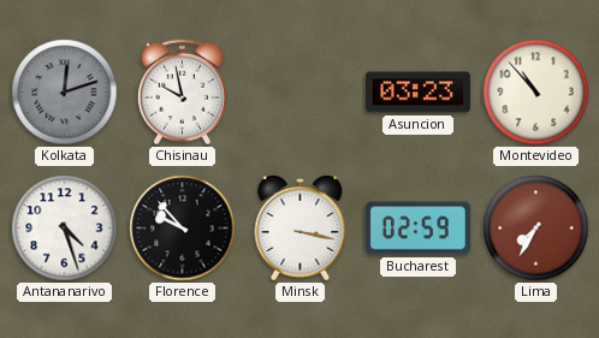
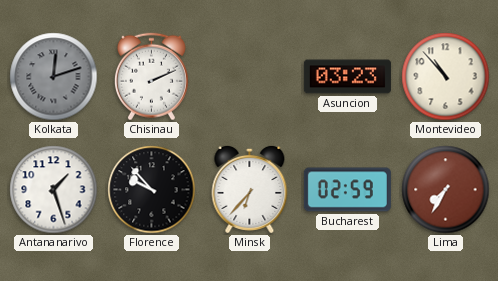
Chisinau: 9:58 -> 2:11 (151, 77)
Antananarivo: 4:27 -> 1:27 (54, 190)
Minsk: 3:17 -> 6:37 (250, 189)
